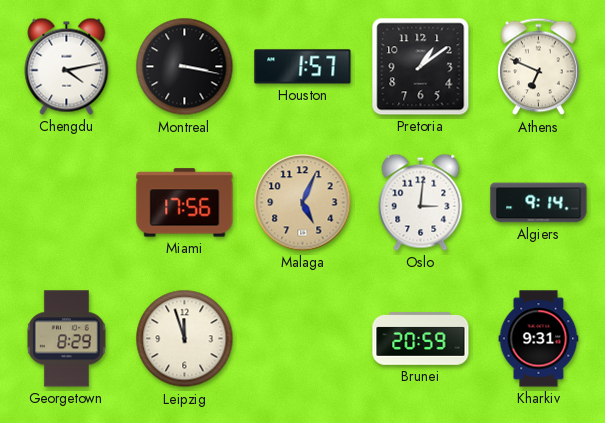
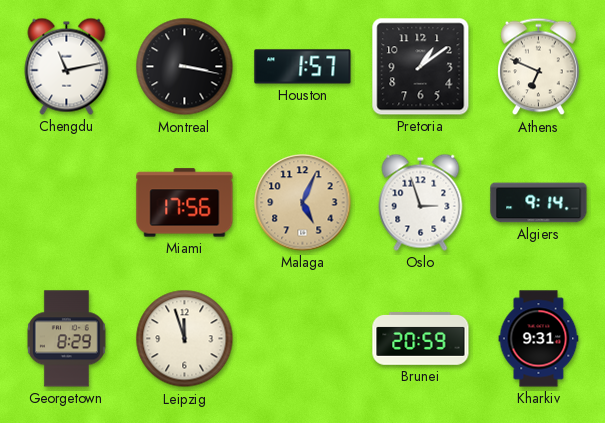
Chengdu: 4:13 -> 11:13 (67, 66)
Oslo: 3:01 -> 2:57 (421, 202)
